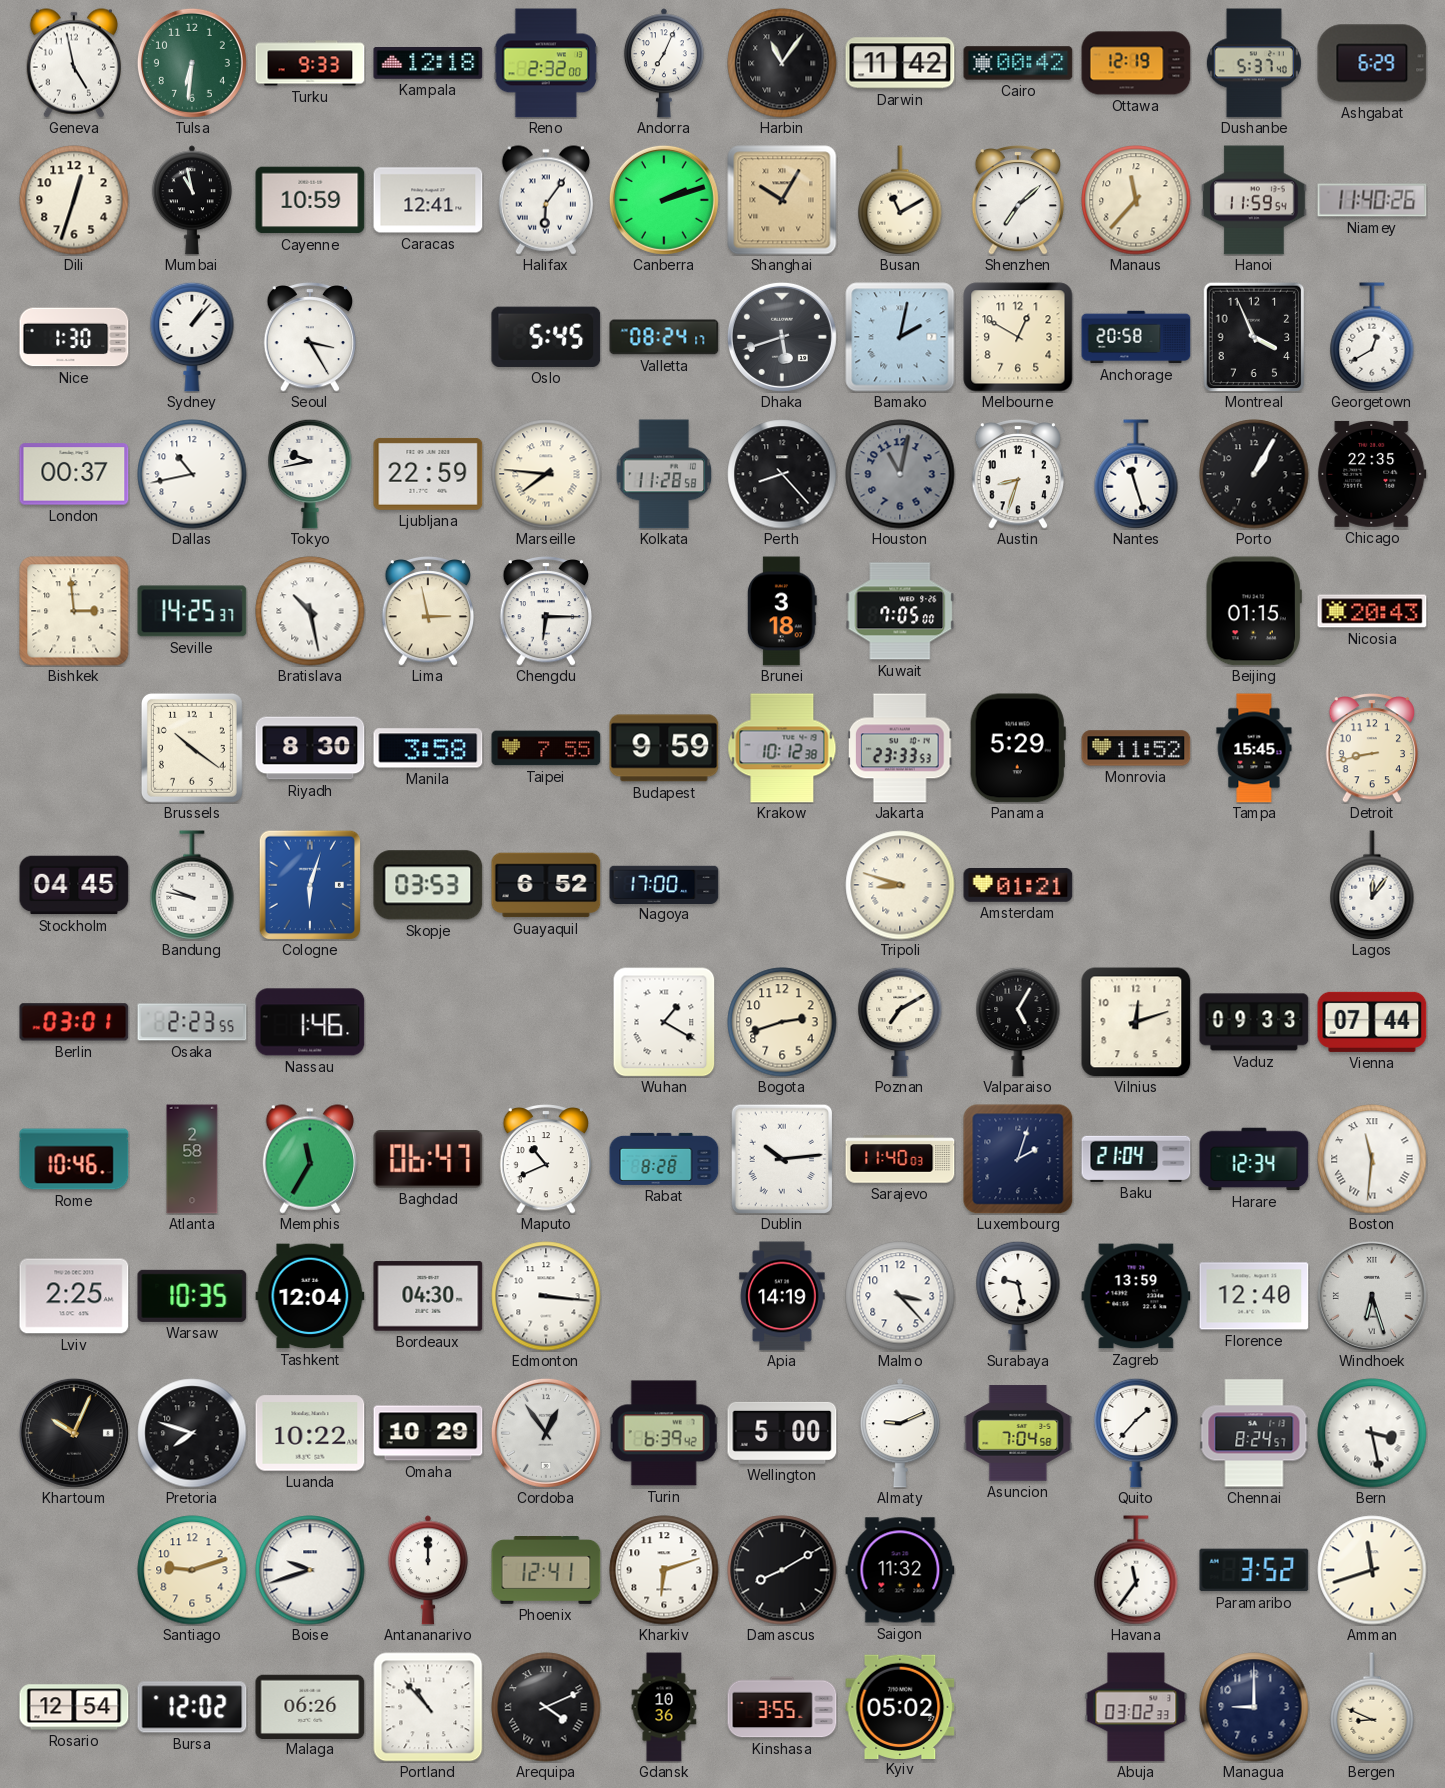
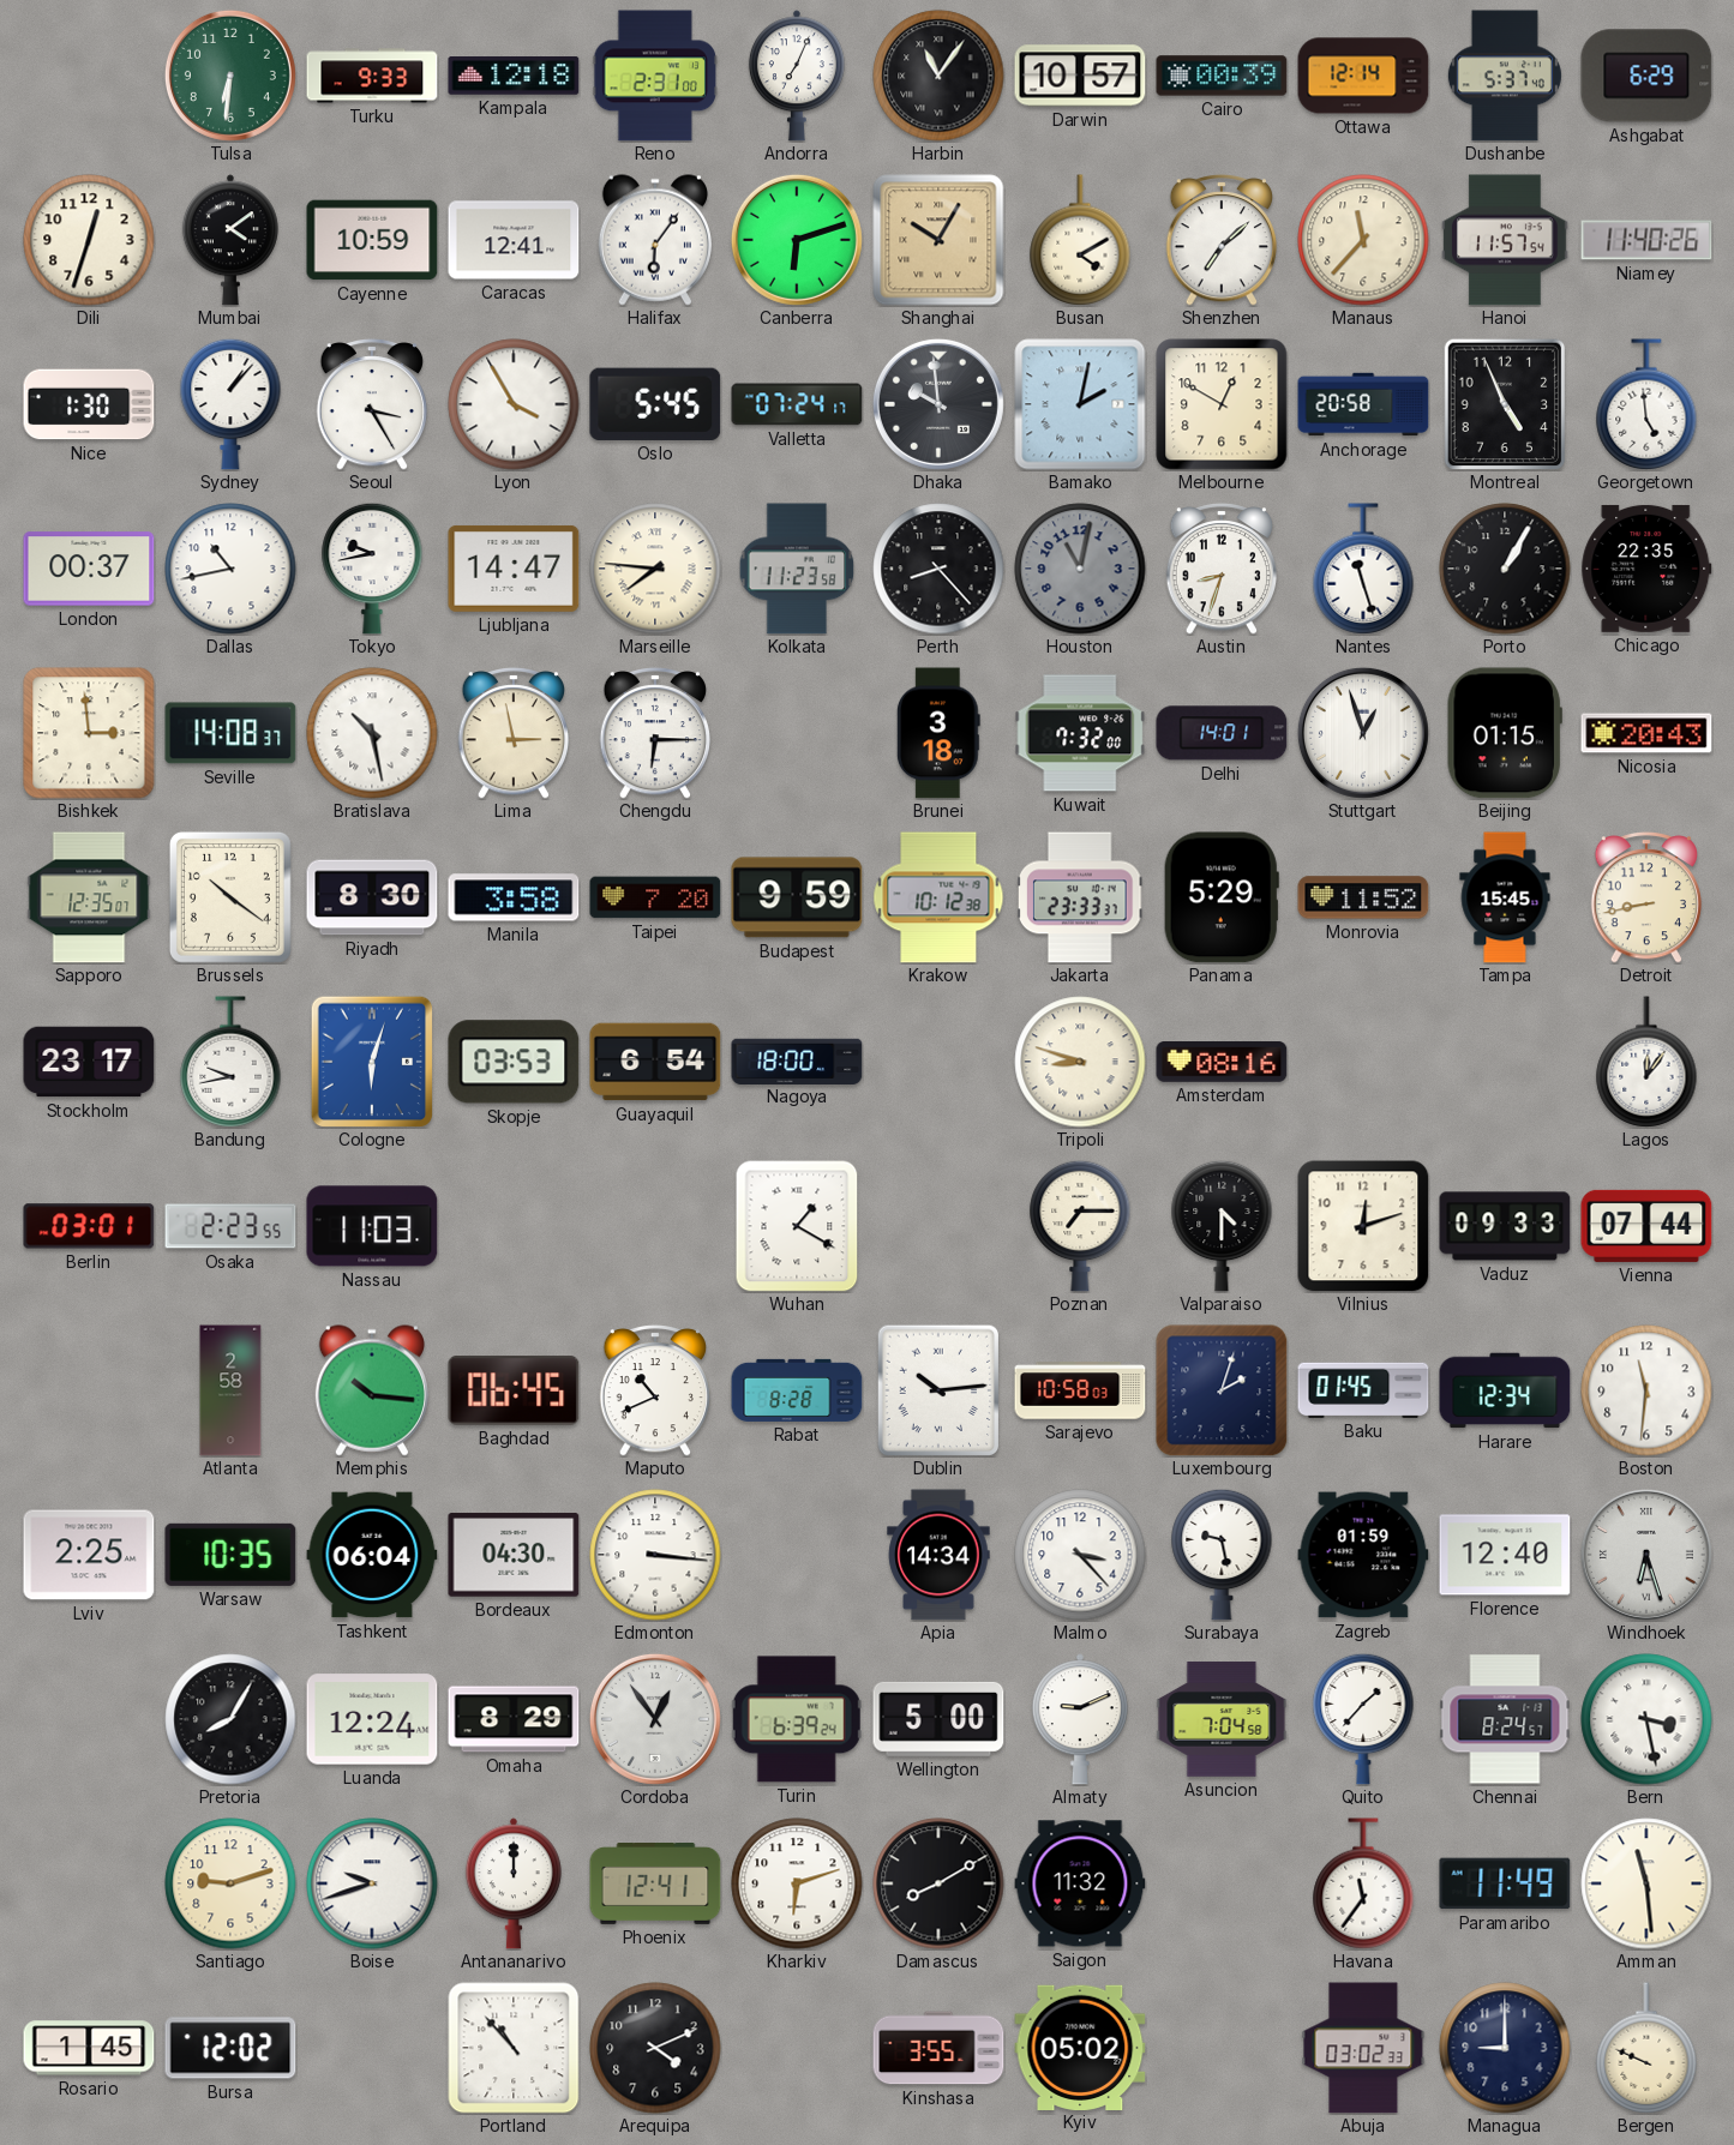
Geneva: 4:58 -> none (74, 63)
Reno: 2:32 -> 2:31 (654, 76)
Darwin: 11:42 -> 10:57 (1080, 76)
Cairo: 00:42 -> 00:39 (1222, 76)
Ottawa: 12:19 -> 12:14 (1363, 76)
Mumbai: 10:58 -> 4:09 (230, 240)
Canberra: 2:12 -> 6:12 (797, 240)
Busan: 11:10 -> 4:10 (1080, 240)
Hanoi: 11:59 -> 11:57 (1505, 240)
Lyon: none -> 3:55 (514, 404)
Valletta: 08:24 -> 07:24 (797, 404)
Dhaka: 5:42 -> 9:59 (938, 404)
Montreal: 3:56 -> 4:56 (1505, 404)
Georgetown: 12:40 -> 4:59 (1646, 404)
Ljubljana: 22:59 -> 14:47 (514, 569)
Kolkata: 11:28 -> 11:23 (797, 569)
Seville: 14:25 -> 14:08 (230, 733)
Kuwait: 7:05 -> 7:32 (1080, 733)
Delhi: none -> 14:01 (1222, 733)
Stuttgart: none -> 12:57 (1363, 733)
Sapporo: none -> 12:35 (89, 897)
Taipei: 7:55 -> 7:20 (655, 897)
Jakarta: 23:33:53 -> 23:33:37 (1080, 897)
Stockholm: 04:45 -> 23:17 (89, 1062)
Bandung: 9:47 -> 9:43 (230, 1062)
Guayaquil: 6:52 -> 6:54 (655, 1062)
Nagoya: 17:00 -> 18:00 (797, 1061)
Amsterdam: 01:21 -> 08:16 (1222, 1063)
Nassau: 1:46 -> 11:03 (372, 1226)
Bogota: 2:42 -> none (782, 1022)
Poznan: 7:10 -> 7:15 (1080, 1226)
Valparaiso: 5:05 -> 4:30 (1222, 1226)
Rome: 10:46 -> none (74, 1159)
Memphis: 11:35 -> 10:16 (372, 1390)
Baghdad: 06:47 -> 06:45 (514, 1390)
Sarajevo: 11:40 -> 10:58 (1080, 1390)
Baku: 21:04 -> 01:45 (1363, 1390)
Boston numerals: Roman -> Arabic (1646, 1390)
Tashkent: 12:04 -> 06:04 (372, 1555)
Apia: 14:19 -> 14:34 (938, 1555)
Zagreb: 13:59 -> 01:59 (1363, 1555)
Khartoum: 10:04 -> none (74, 1433)
Pretoria: 7:48 -> 8:05 (230, 1719)
Luanda: 10:22 -> 12:24 (372, 1719)
Omaha: 10:29 -> 8:29 (514, 1719)
Turin: 6:39:42 -> 6:39:24 (797, 1719)
Paramaribo: 3:52 -> 11:49 (1505, 1883)
Amman: 11:42 -> 11:29 (1646, 1883)
Rosario: 12:54 -> 1:45 (89, 2048)
Malaga: 06:26 -> none (310, 1706)
Arequipa numerals: Roman -> Arabic (655, 2048)
Gdansk: 10:36 -> none (664, 1707)
Bergen: 8:49 -> 9:49 (1646, 2048)
